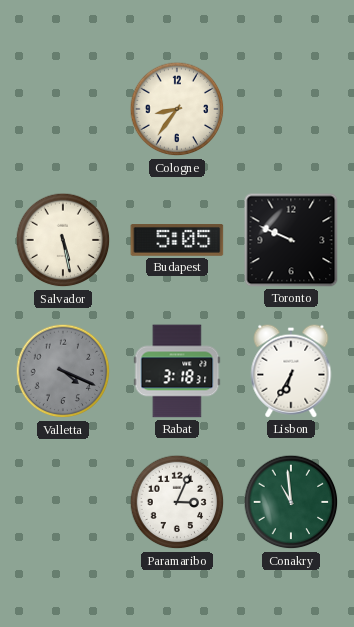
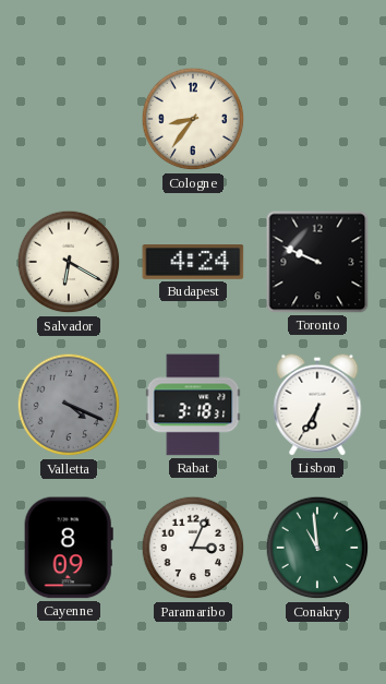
Salvador: 5:28 -> 6:20 (69, 262)
Budapest: 5:05 -> 4:24 (193, 263)
Cayenne: none -> 8:09 (69, 548)
